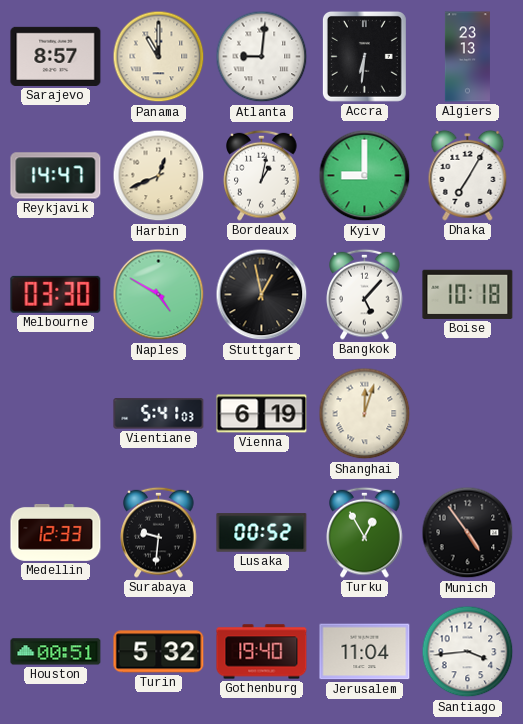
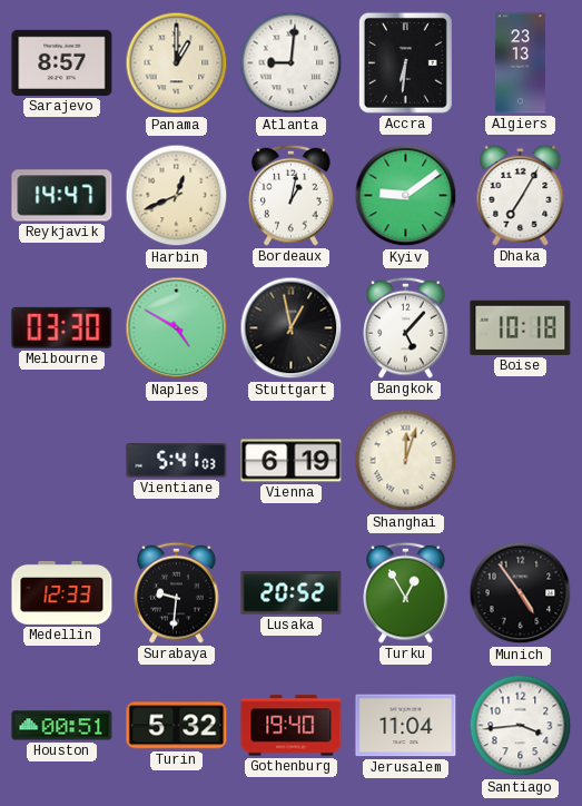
Panama: 11:00 -> 1:00 (177, 63)
Kyiv: 9:00 -> 9:09 (406, 196)
Lusaka: 00:52 -> 20:52 (292, 593)
